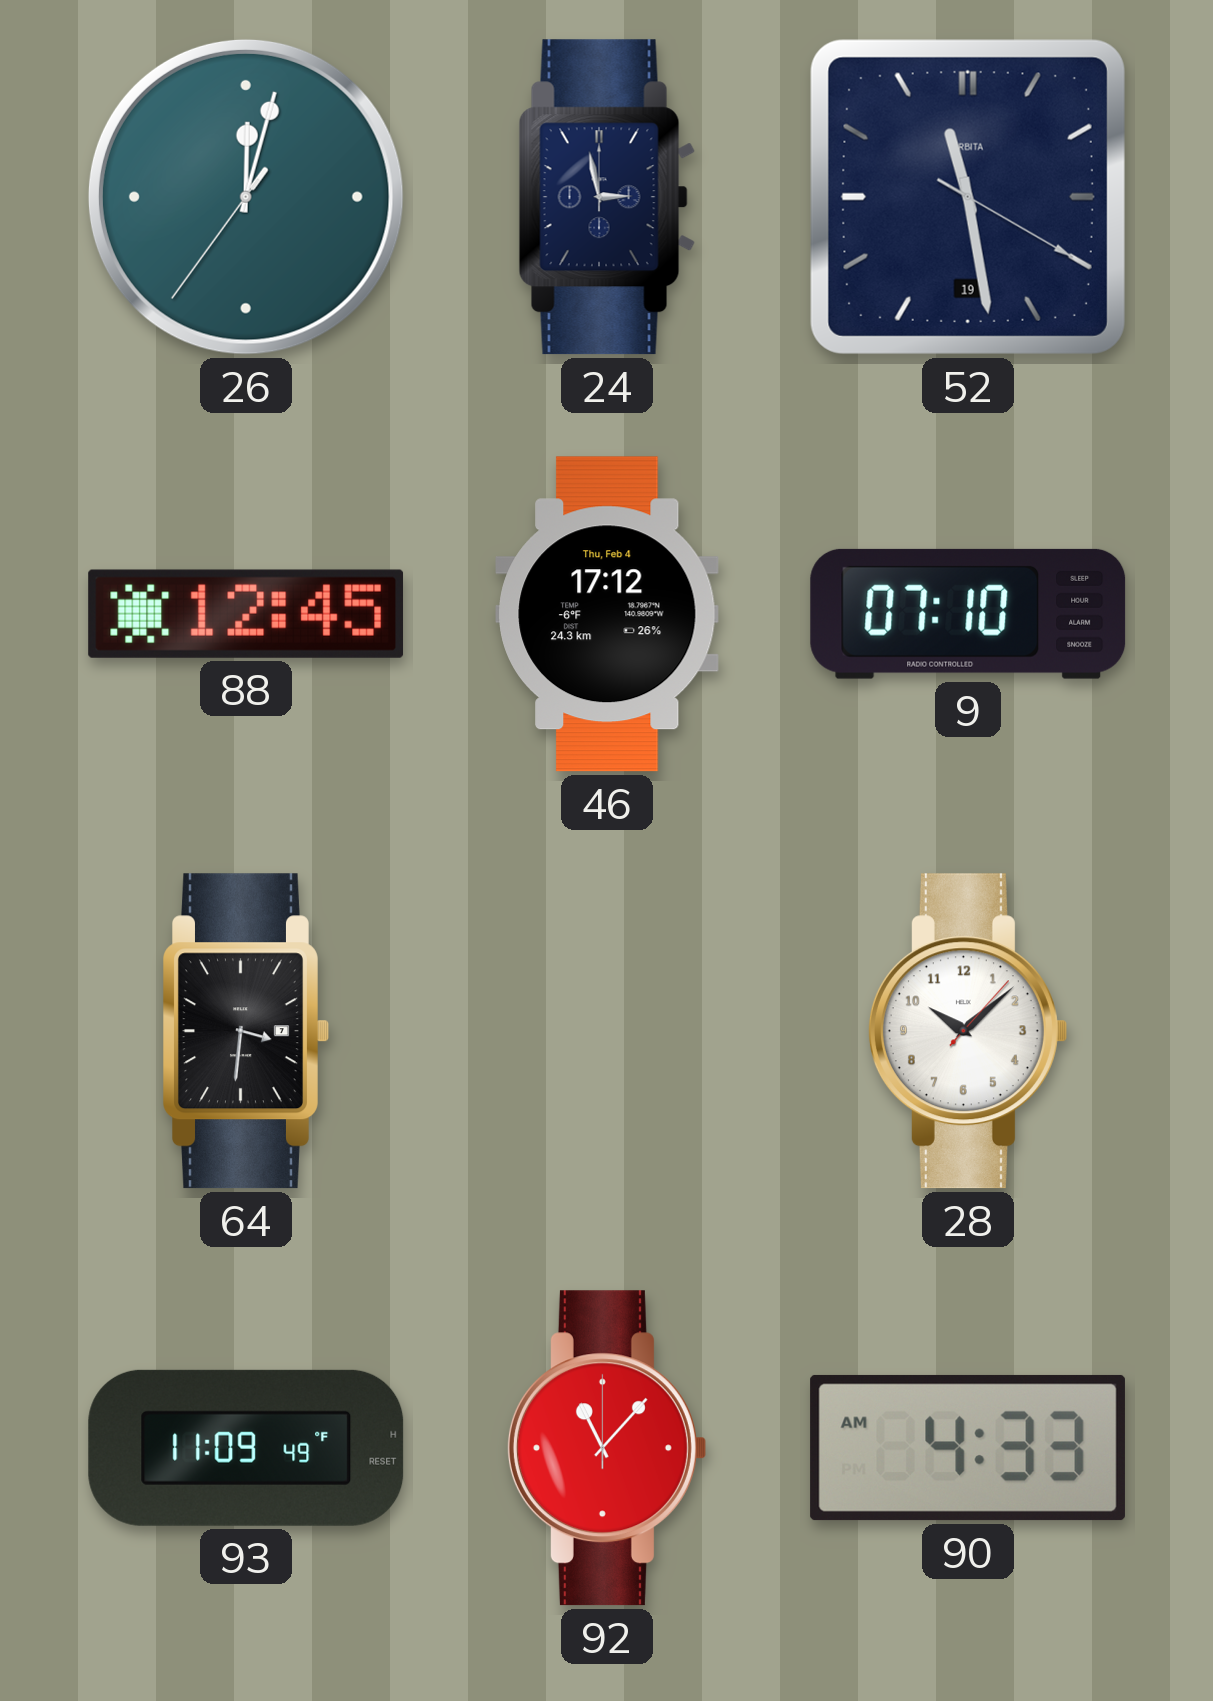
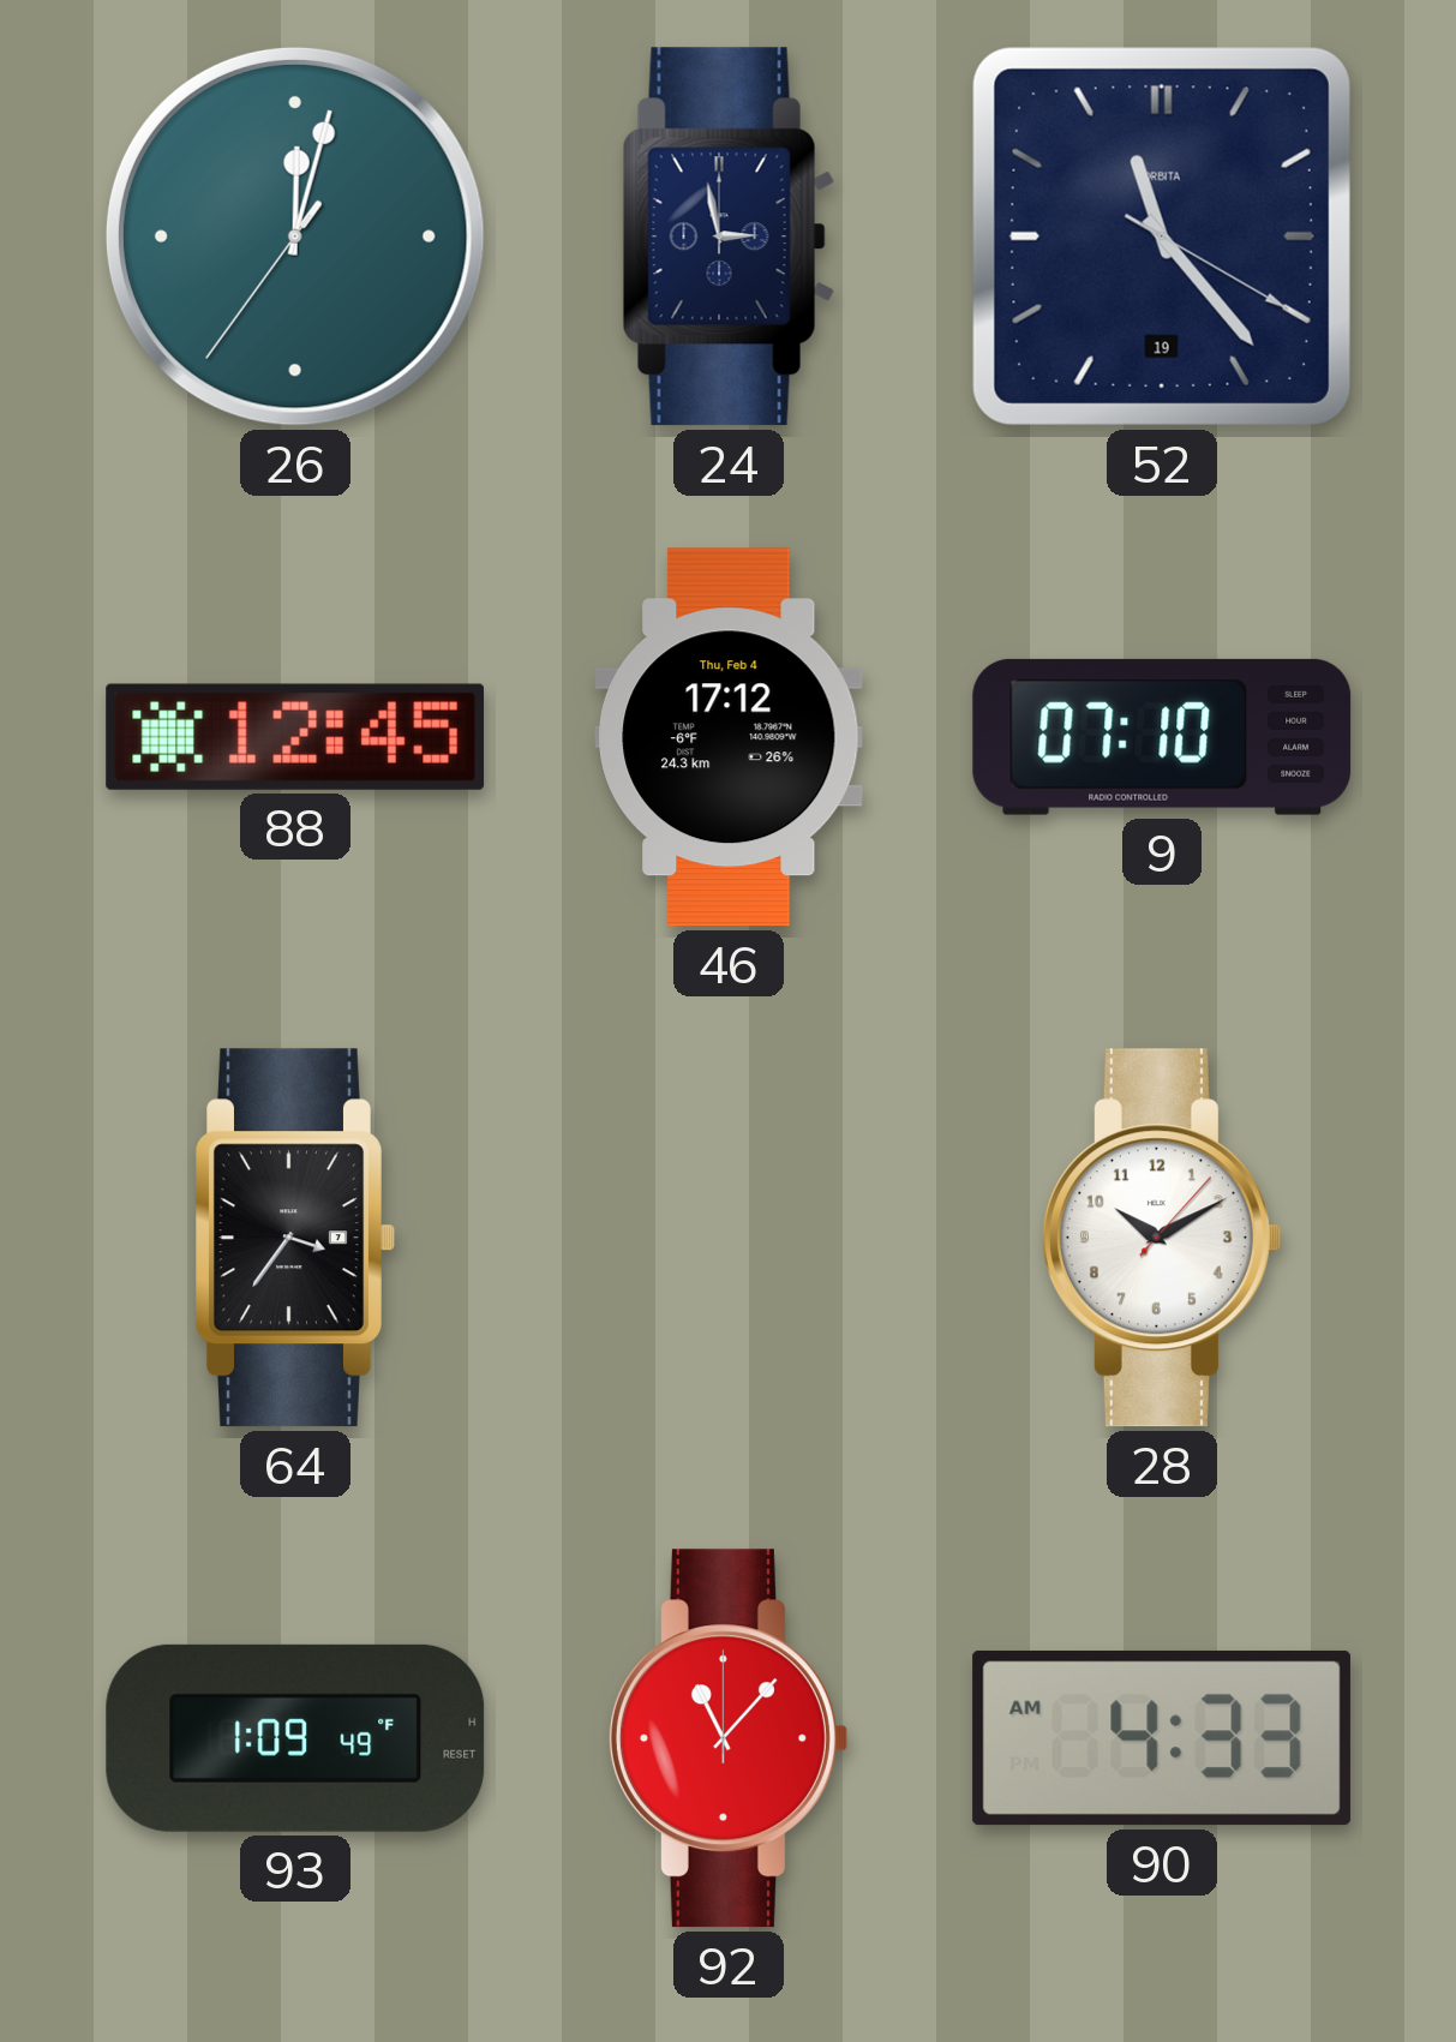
52: 11:28 -> 11:23 (1162, 236)
64: 3:31 -> 3:36 (295, 1238)
28: 10:08 -> 10:10 (1161, 1238)
93: 11:09 -> 1:09 (295, 1738)
